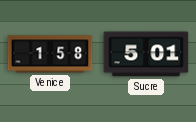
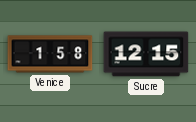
Sucre: 5:01 -> 12:15 (146, 54)
